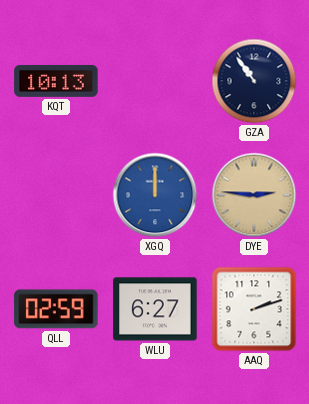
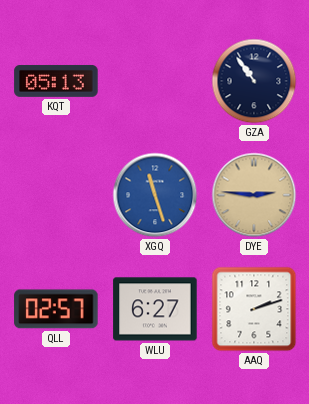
KQT: 10:13 -> 05:13 (56, 81)
XGQ: 12:00 -> 11:27 (155, 195)
QLL: 02:59 -> 02:57 (56, 309)
